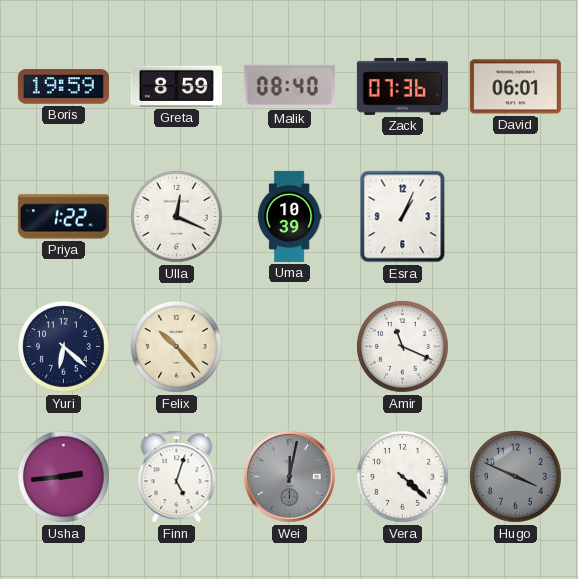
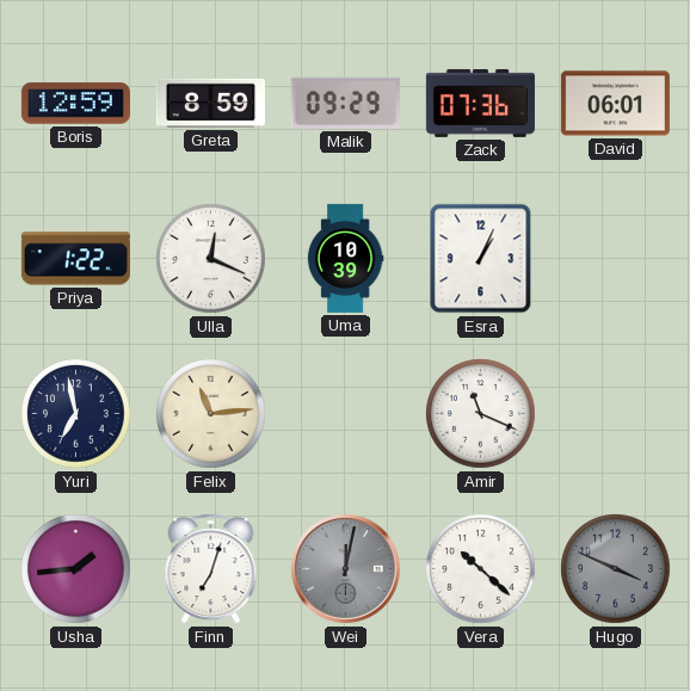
Boris: 19:59 -> 12:59 (75, 104)
Malik: 08:40 -> 09:29 (345, 103)
Yuri: 6:22 -> 6:58 (76, 414)
Felix: 10:23 -> 11:14 (211, 414)
Usha: 2:44 -> 1:44 (76, 569)
Finn: 5:03 -> 7:03 (211, 569)
Vera: 4:22 -> 10:22 (481, 569)
